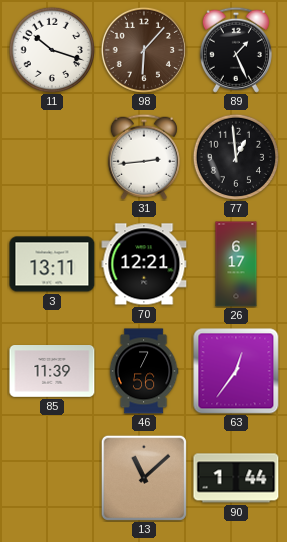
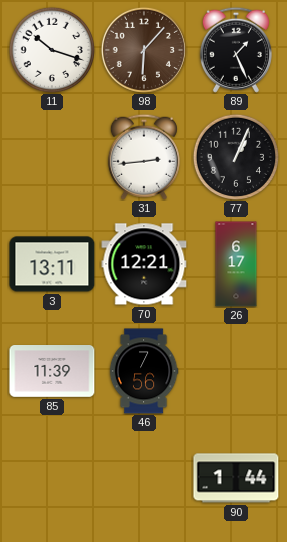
77: 12:59 -> 1:04 (235, 156)
63: 12:36 -> none (236, 371)
13: 11:08 -> none (144, 478)
